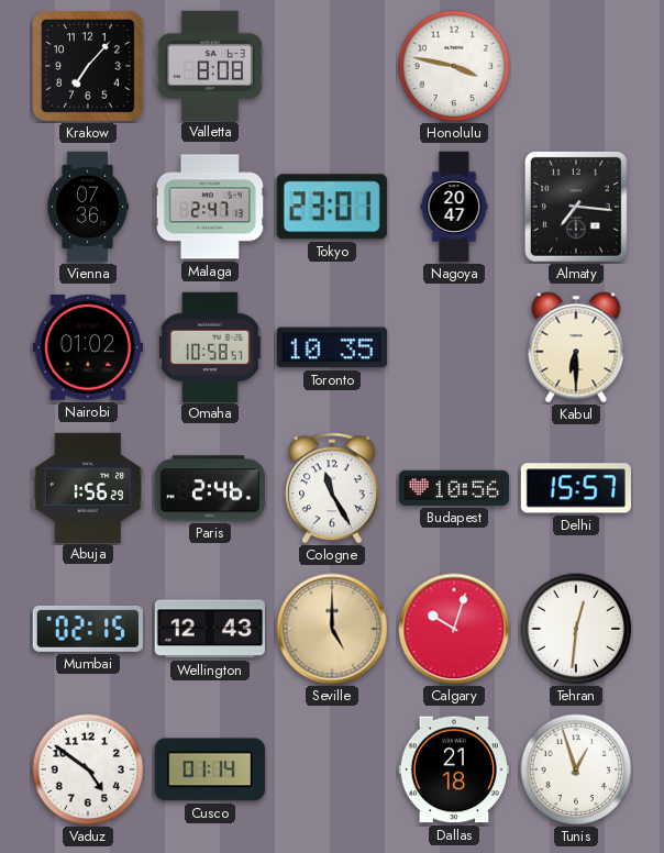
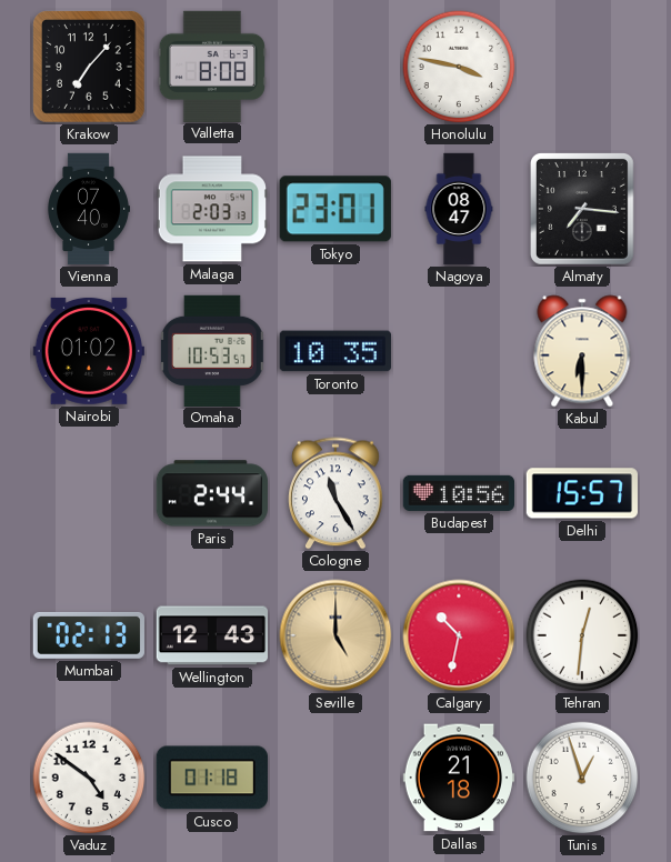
Vienna: 07:36 -> 07:40 (88, 209)
Malaga: 2:47 -> 2:03 (211, 209)
Nagoya: 20:47 -> 08:47 (459, 209)
Omaha: 10:58 -> 10:53 (212, 350)
Abuja: 1:56 -> none (87, 487)
Paris: 2:46 -> 2:44 (212, 493)
Mumbai: 02:15 -> 02:13 (89, 635)
Calgary: 10:03 -> 10:32 (459, 635)
Cusco: 01:14 -> 01:18 (212, 778)
